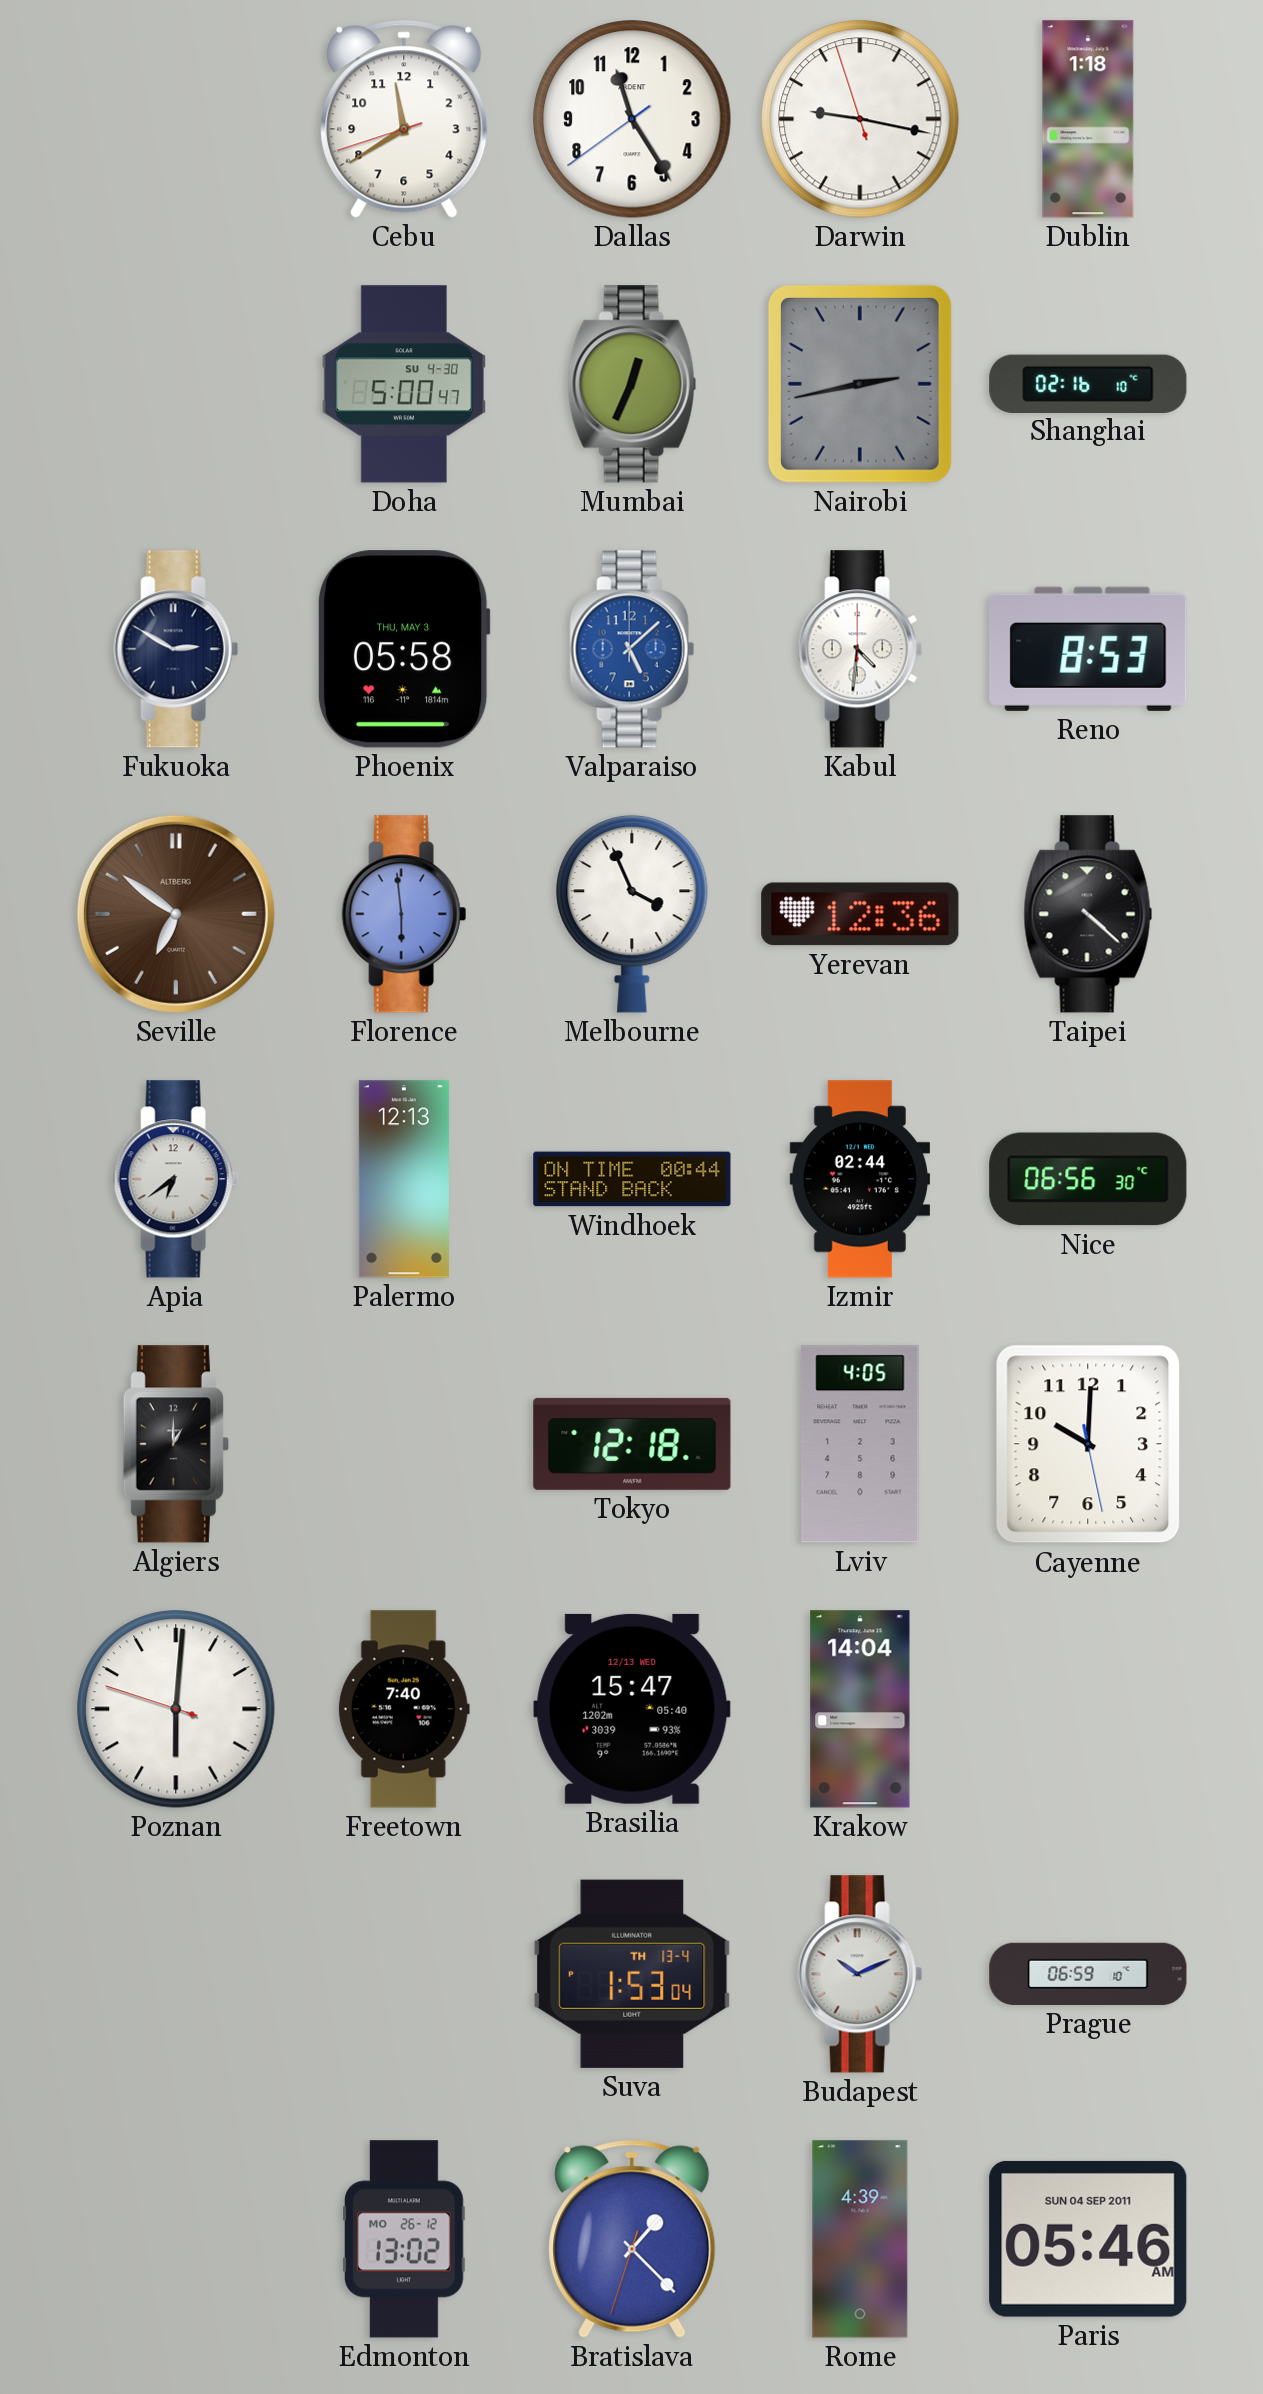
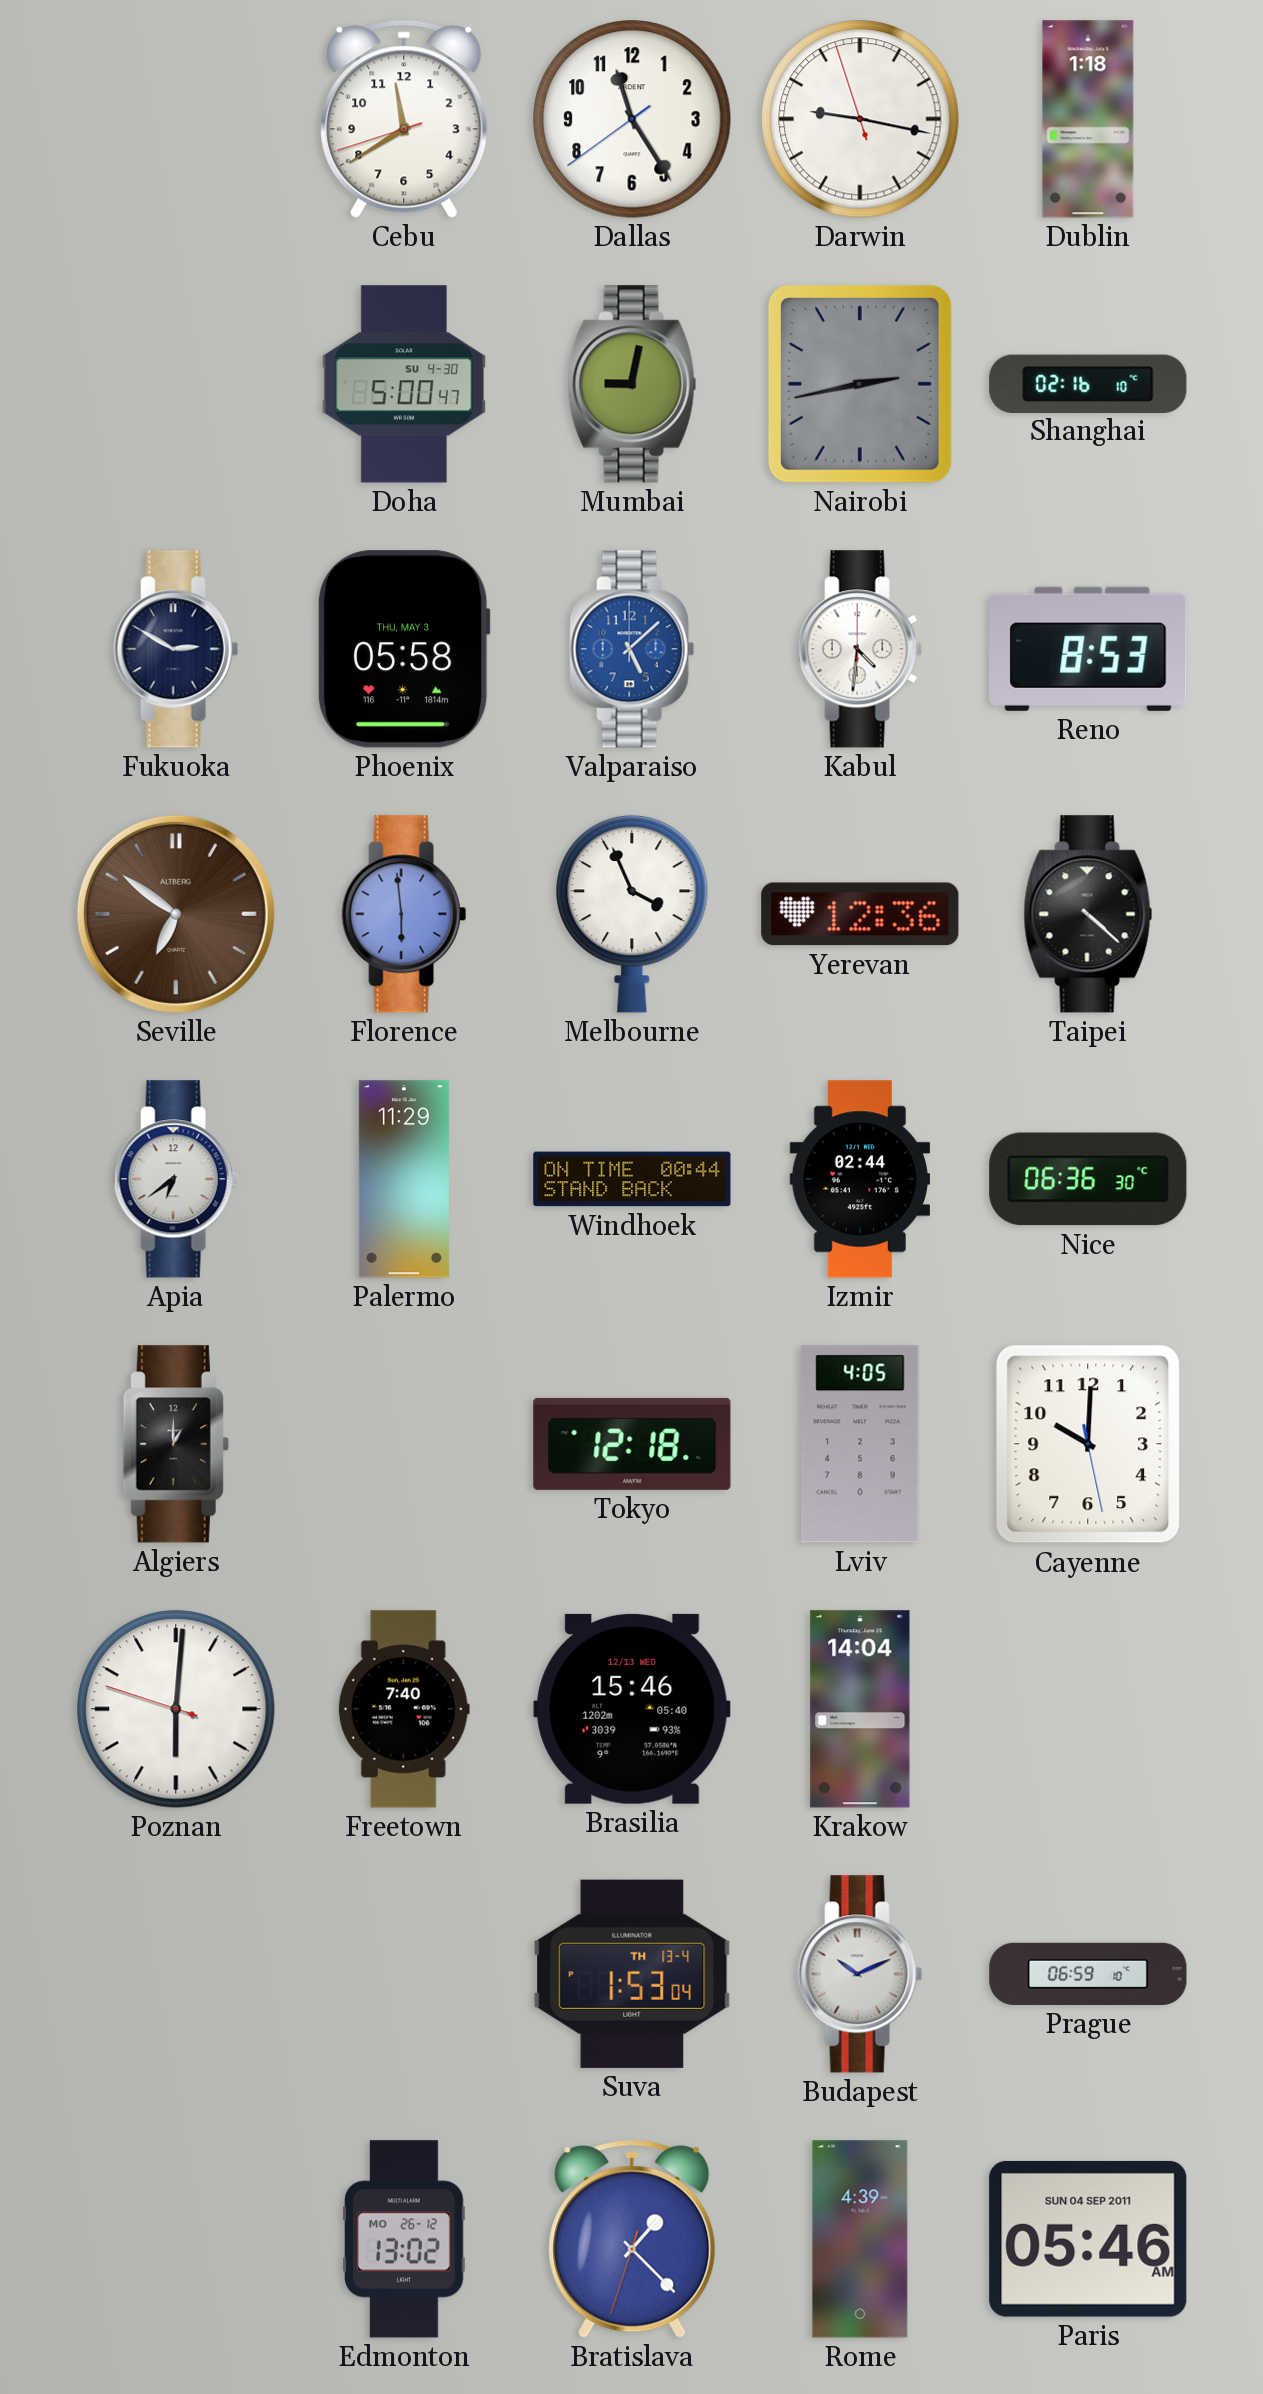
Mumbai: 12:34 -> 9:02 (632, 384)
Palermo: 12:13 -> 11:29 (404, 1179)
Nice: 06:56 -> 06:36 (1088, 1179)
Brasilia: 15:47 -> 15:46 (632, 1709)
